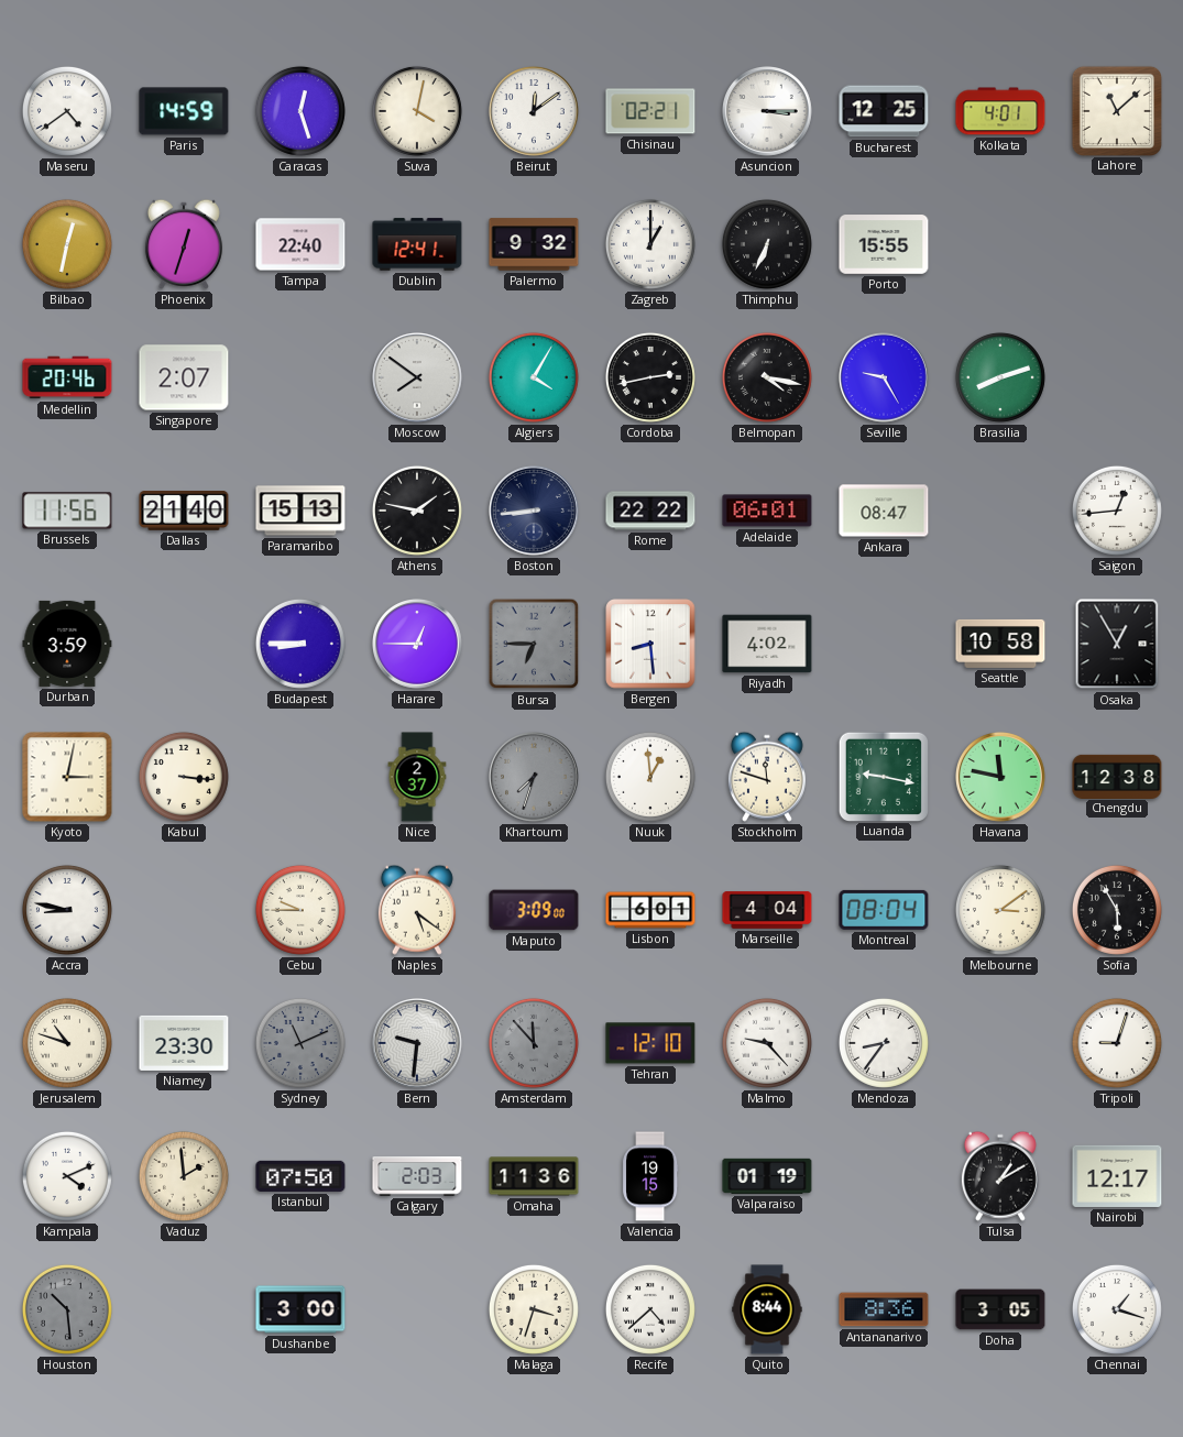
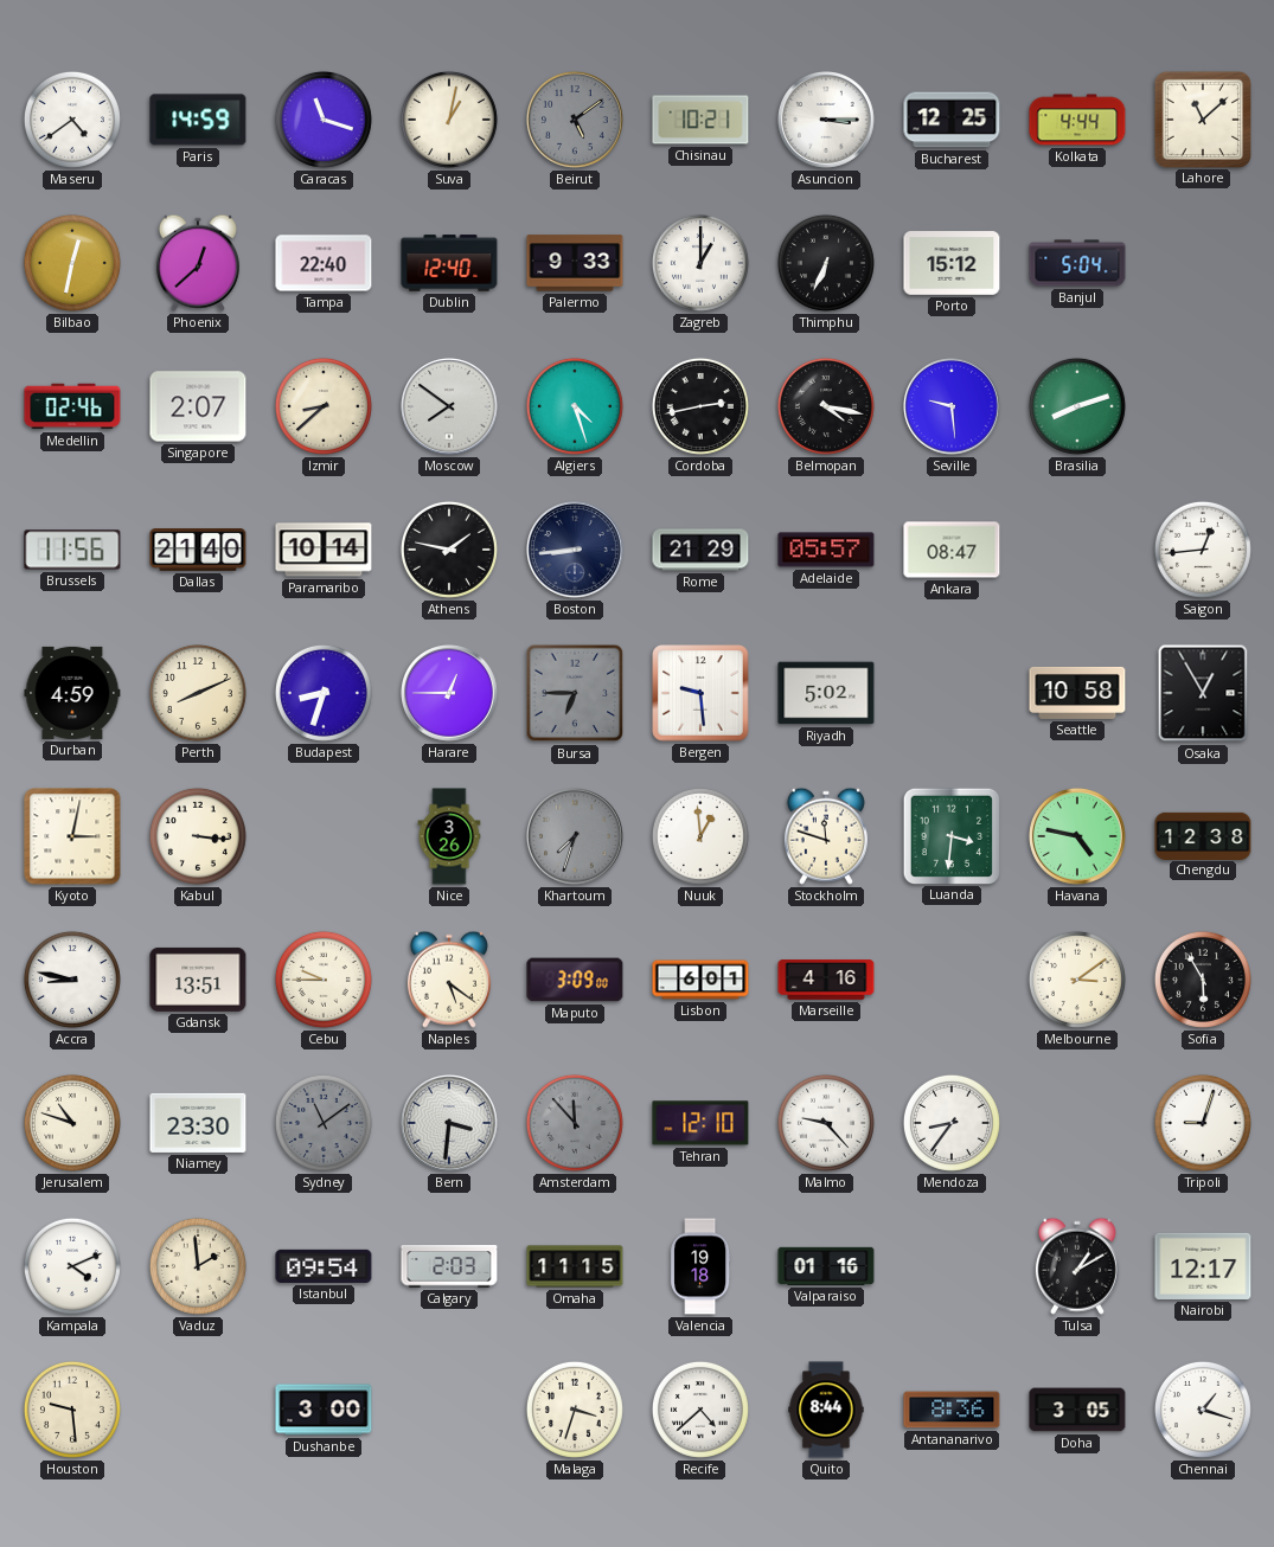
Caracas: 12:27 -> 11:18 (324, 120)
Suva: 4:02 -> 1:02 (449, 120)
Beirut: 12:09 -> 5:09 (576, 121)
Beirut dial: white -> grey (576, 121)
Chisinau: 02:21 -> 10:21 (700, 120)
Kolkata: 4:01 -> 4:44 (1077, 120)
Phoenix: 12:33 -> 12:38 (198, 263)
Dublin: 12:41 -> 12:40 (449, 263)
Palermo: 9:32 -> 9:33 (575, 263)
Porto: 15:55 -> 15:12 (952, 263)
Banjul: none -> 5:04 (1077, 263)
Medellin: 20:46 -> 02:46 (72, 406)
Izmir: none -> 8:38 (324, 406)
Algiers: 4:05 -> 4:27 (575, 406)
Seville: 9:25 -> 9:29 (953, 407)
Paramaribo: 15:13 -> 10:14 (324, 550)
Rome: 22:22 -> 21:29 (700, 550)
Adelaide: 06:01 -> 05:57 (826, 550)
Durban: 3:59 -> 4:59 (72, 693)
Perth: none -> 8:11 (198, 693)
Budapest: 8:45 -> 8:33 (324, 693)
Bergen: 8:29 -> 9:29 (700, 693)
Riyadh: 4:02 -> 5:02 (826, 693)
Nice: 2:37 -> 3:26 (449, 836)
Luanda: 9:17 -> 3:31 (950, 835)
Havana: 11:47 -> 4:47 (1078, 837)
Gdansk: none -> 13:51 (198, 980)
Marseille: 4:04 -> 4:16 (826, 980)
Montreal: 08:04 -> none (884, 910)
Sydney: 11:11 -> 11:09 (324, 1123)
Bern: 9:31 -> 3:31 (450, 1124)
Istanbul: 07:50 -> 09:54 (324, 1266)
Omaha: 11:36 -> 11:15 (575, 1266)
Valencia: 19:15 -> 19:18 (702, 1266)
Valparaiso: 01:19 -> 01:16 (826, 1266)
Houston: 10:29 -> 9:29 (72, 1410)
Houston dial: grey -> cream (72, 1410)
